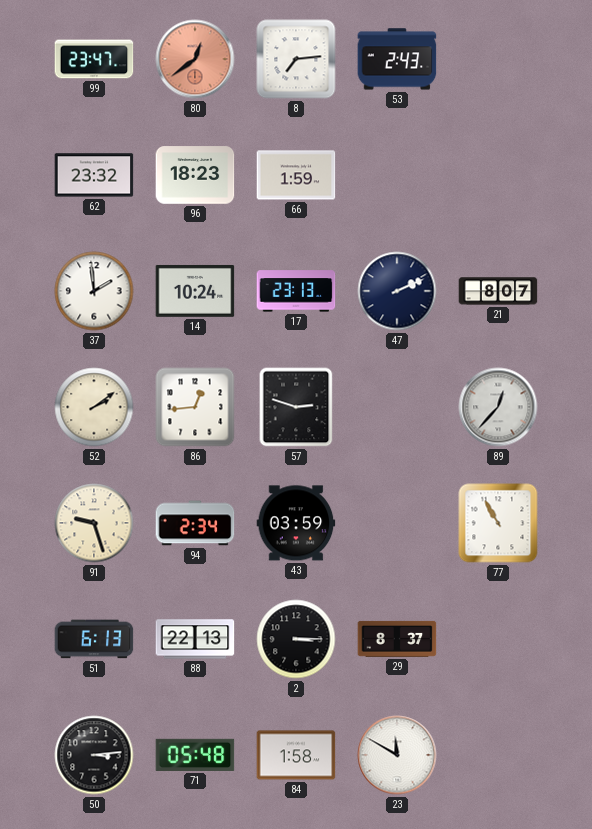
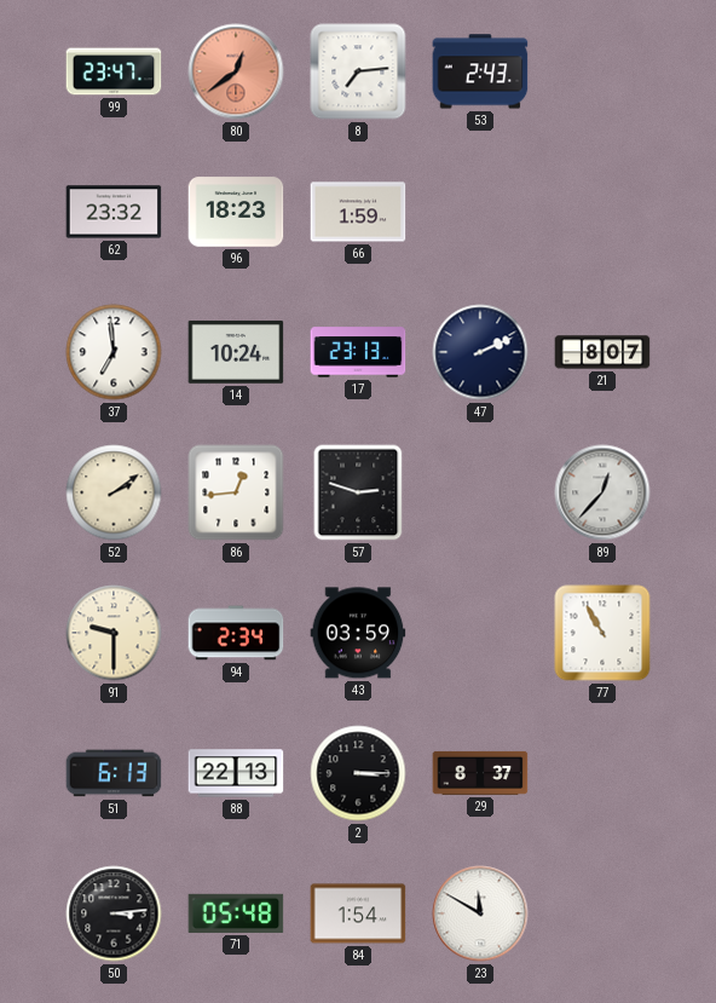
37: 1:59 -> 6:59 (114, 352)
91: 9:27 -> 9:30 (114, 633)
84: 1:58 -> 1:54 (358, 913)
